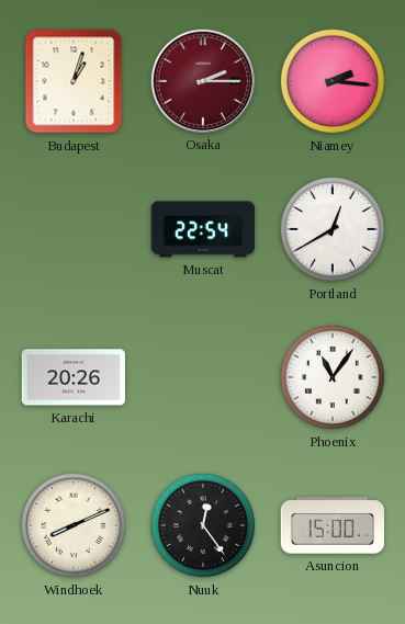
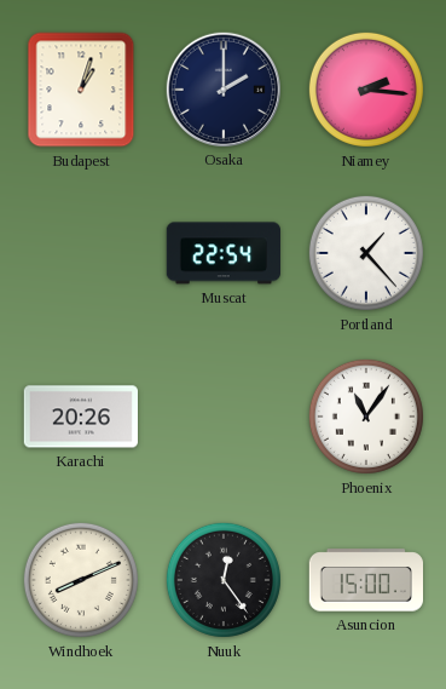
Osaka: 2:15 -> 2:00 (222, 88)
Osaka dial: burgundy -> navy (222, 88)
Portland: 12:40 -> 1:23 (366, 253)
